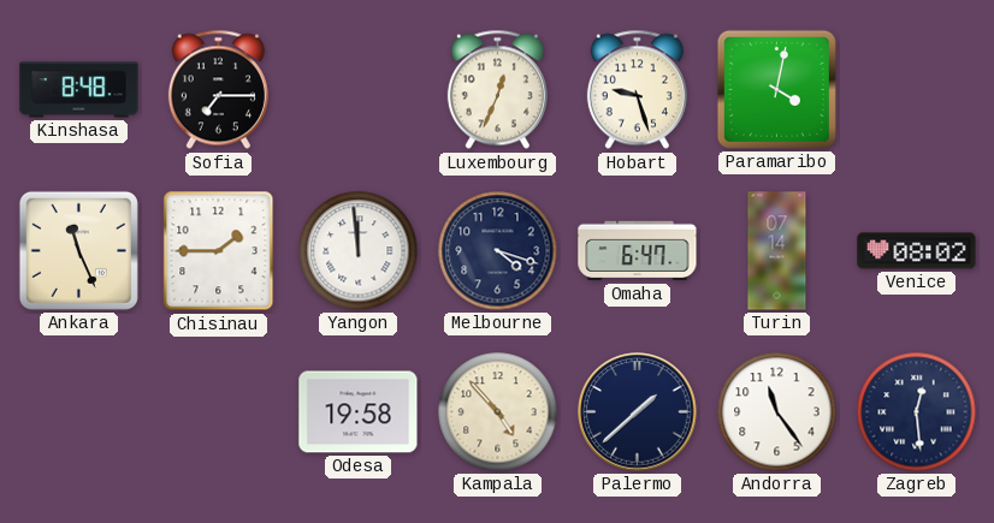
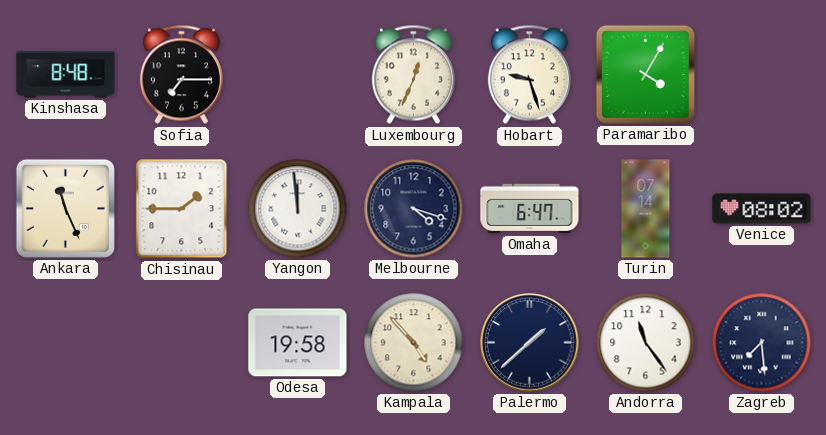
Paramaribo: 4:02 -> 4:05 (645, 74)
Zagreb: 12:29 -> 7:29 (762, 343)
